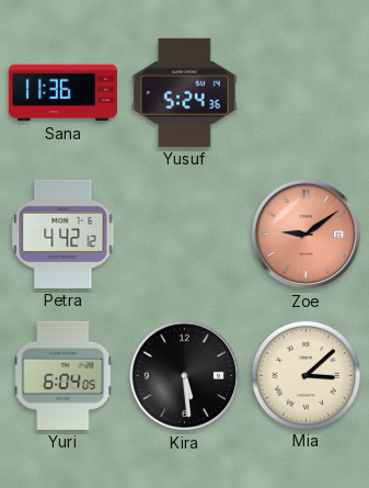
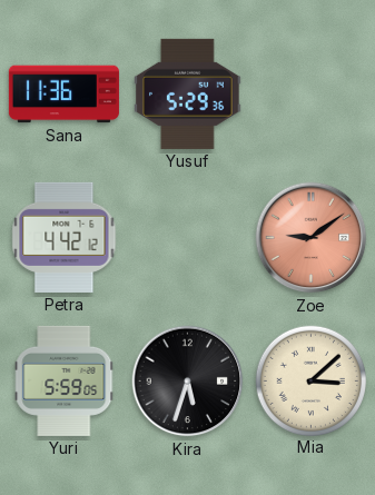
Yusuf: 5:24 -> 5:29 (188, 93)
Yuri: 6:04 -> 5:59 (65, 380)
Kira: 5:29 -> 5:33 (188, 382)
